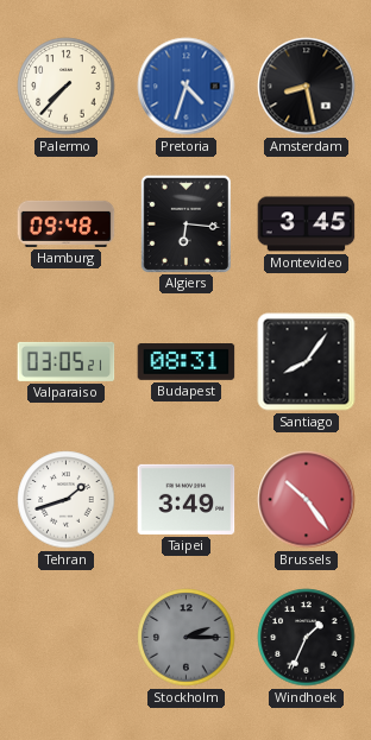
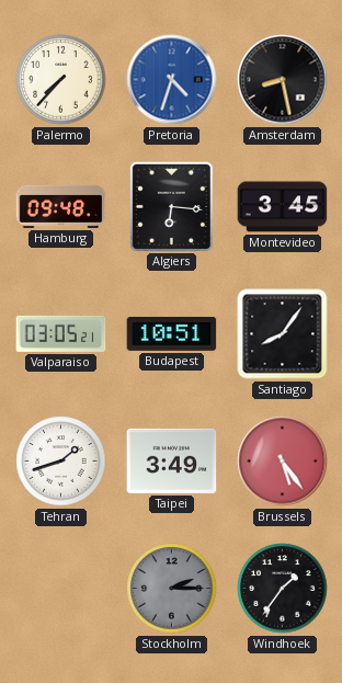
Budapest: 08:31 -> 10:51 (172, 334)
Brussels: 10:24 -> 5:24 (283, 462)
Windhoek: 1:34 -> 1:36 (283, 589)
